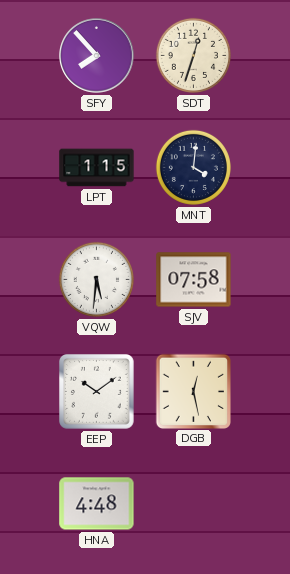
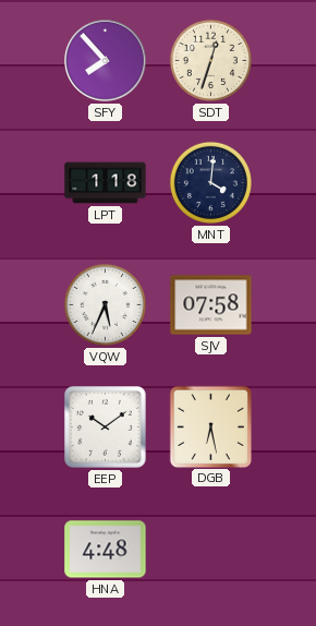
LPT: 1:15 -> 1:18 (106, 183)
VQW: 5:31 -> 5:34 (105, 304)
DGB: 12:28 -> 6:28 (210, 426)
